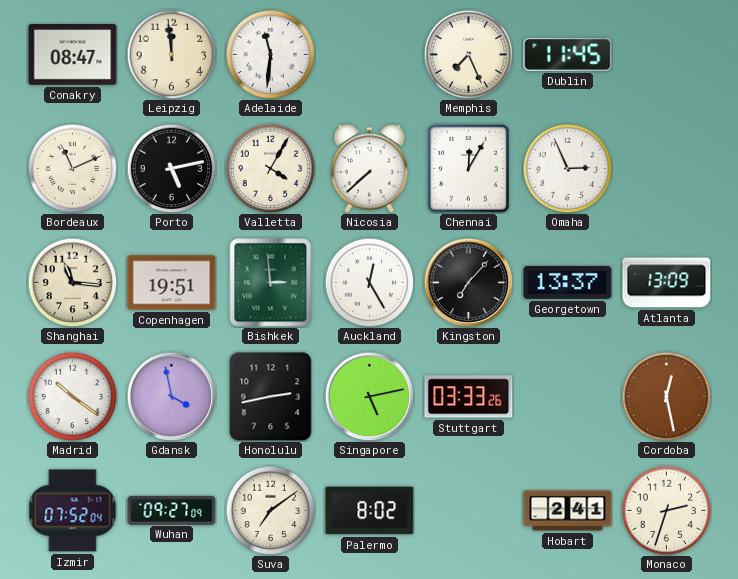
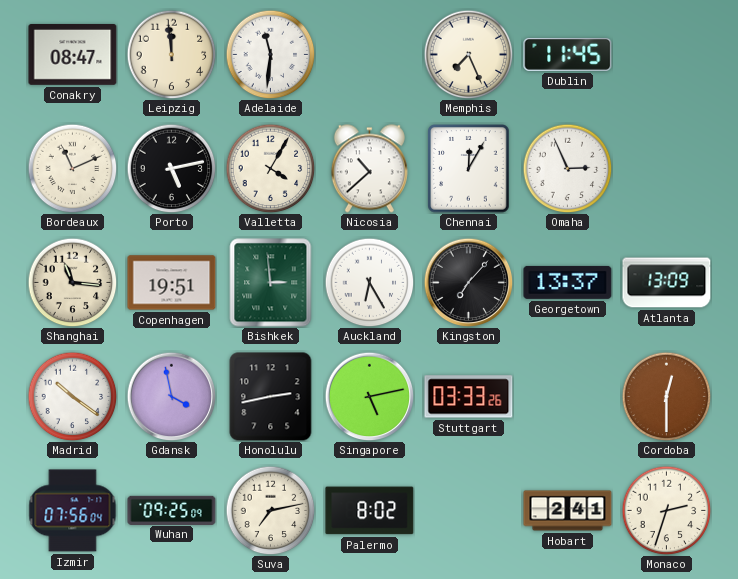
Nicosia: 7:38 -> 10:38 (369, 169)
Auckland: 12:25 -> 6:25 (369, 282)
Cordoba: 12:28 -> 12:30 (666, 396)
Izmir: 07:52 -> 07:56 (73, 511)
Wuhan: 09:27 -> 09:25 (172, 510)
Suva: 7:09 -> 7:13 (270, 510)
